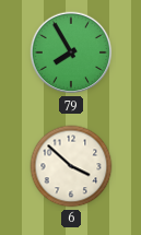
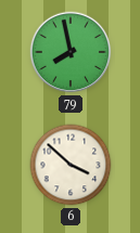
79: 7:55 -> 7:58 (71, 52)
